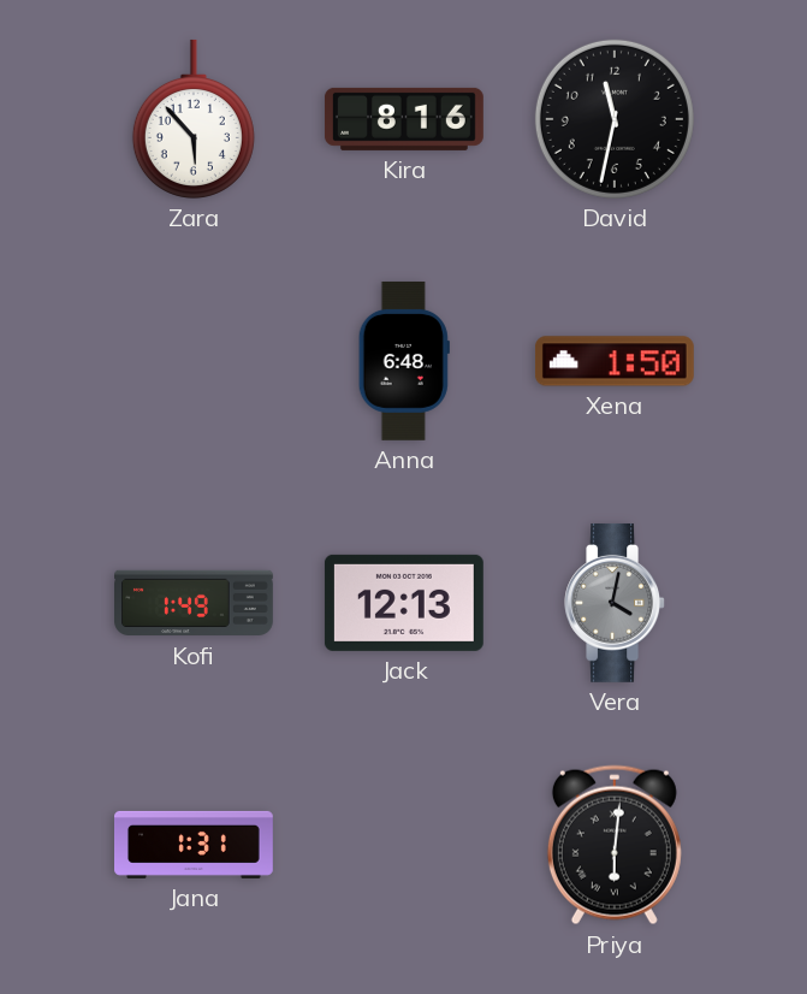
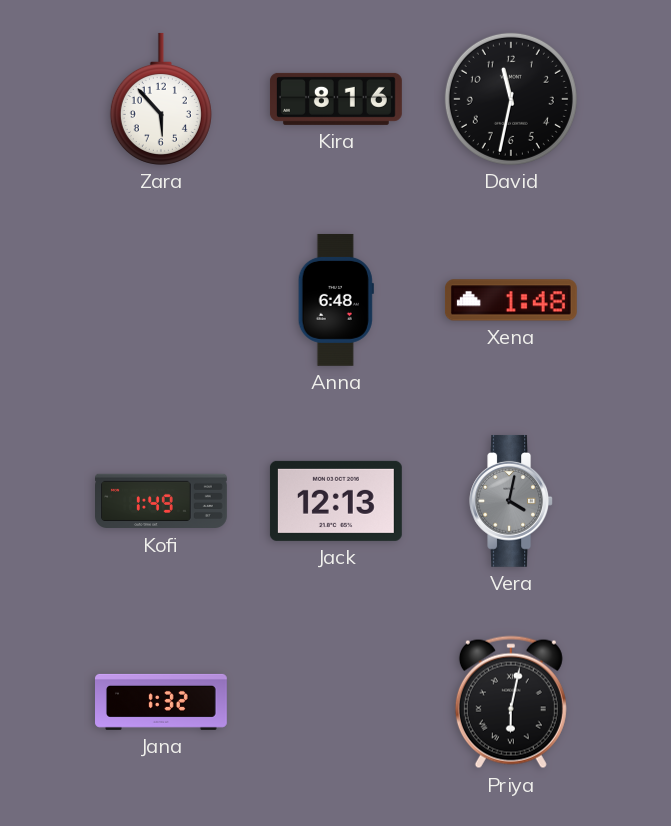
Xena: 1:50 -> 1:48 (511, 300)
Jana: 1:31 -> 1:32 (162, 702)
Priya: 6:01 -> 6:02 (511, 702)
